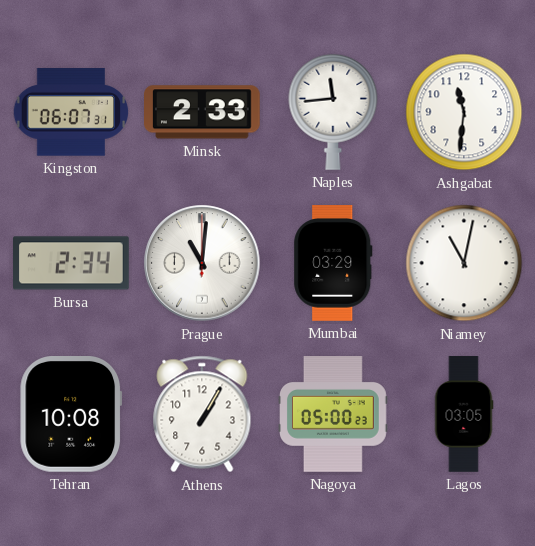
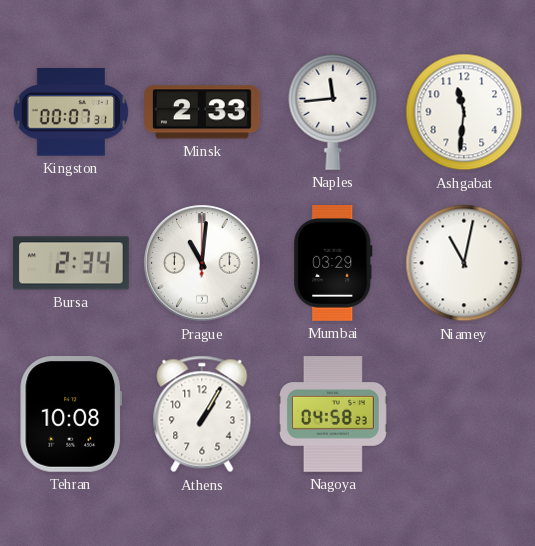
Kingston: 06:07 -> 00:07 (71, 112)
Nagoya: 05:00 -> 04:58 (334, 414)
Lagos: 03:05 -> none (464, 414)
